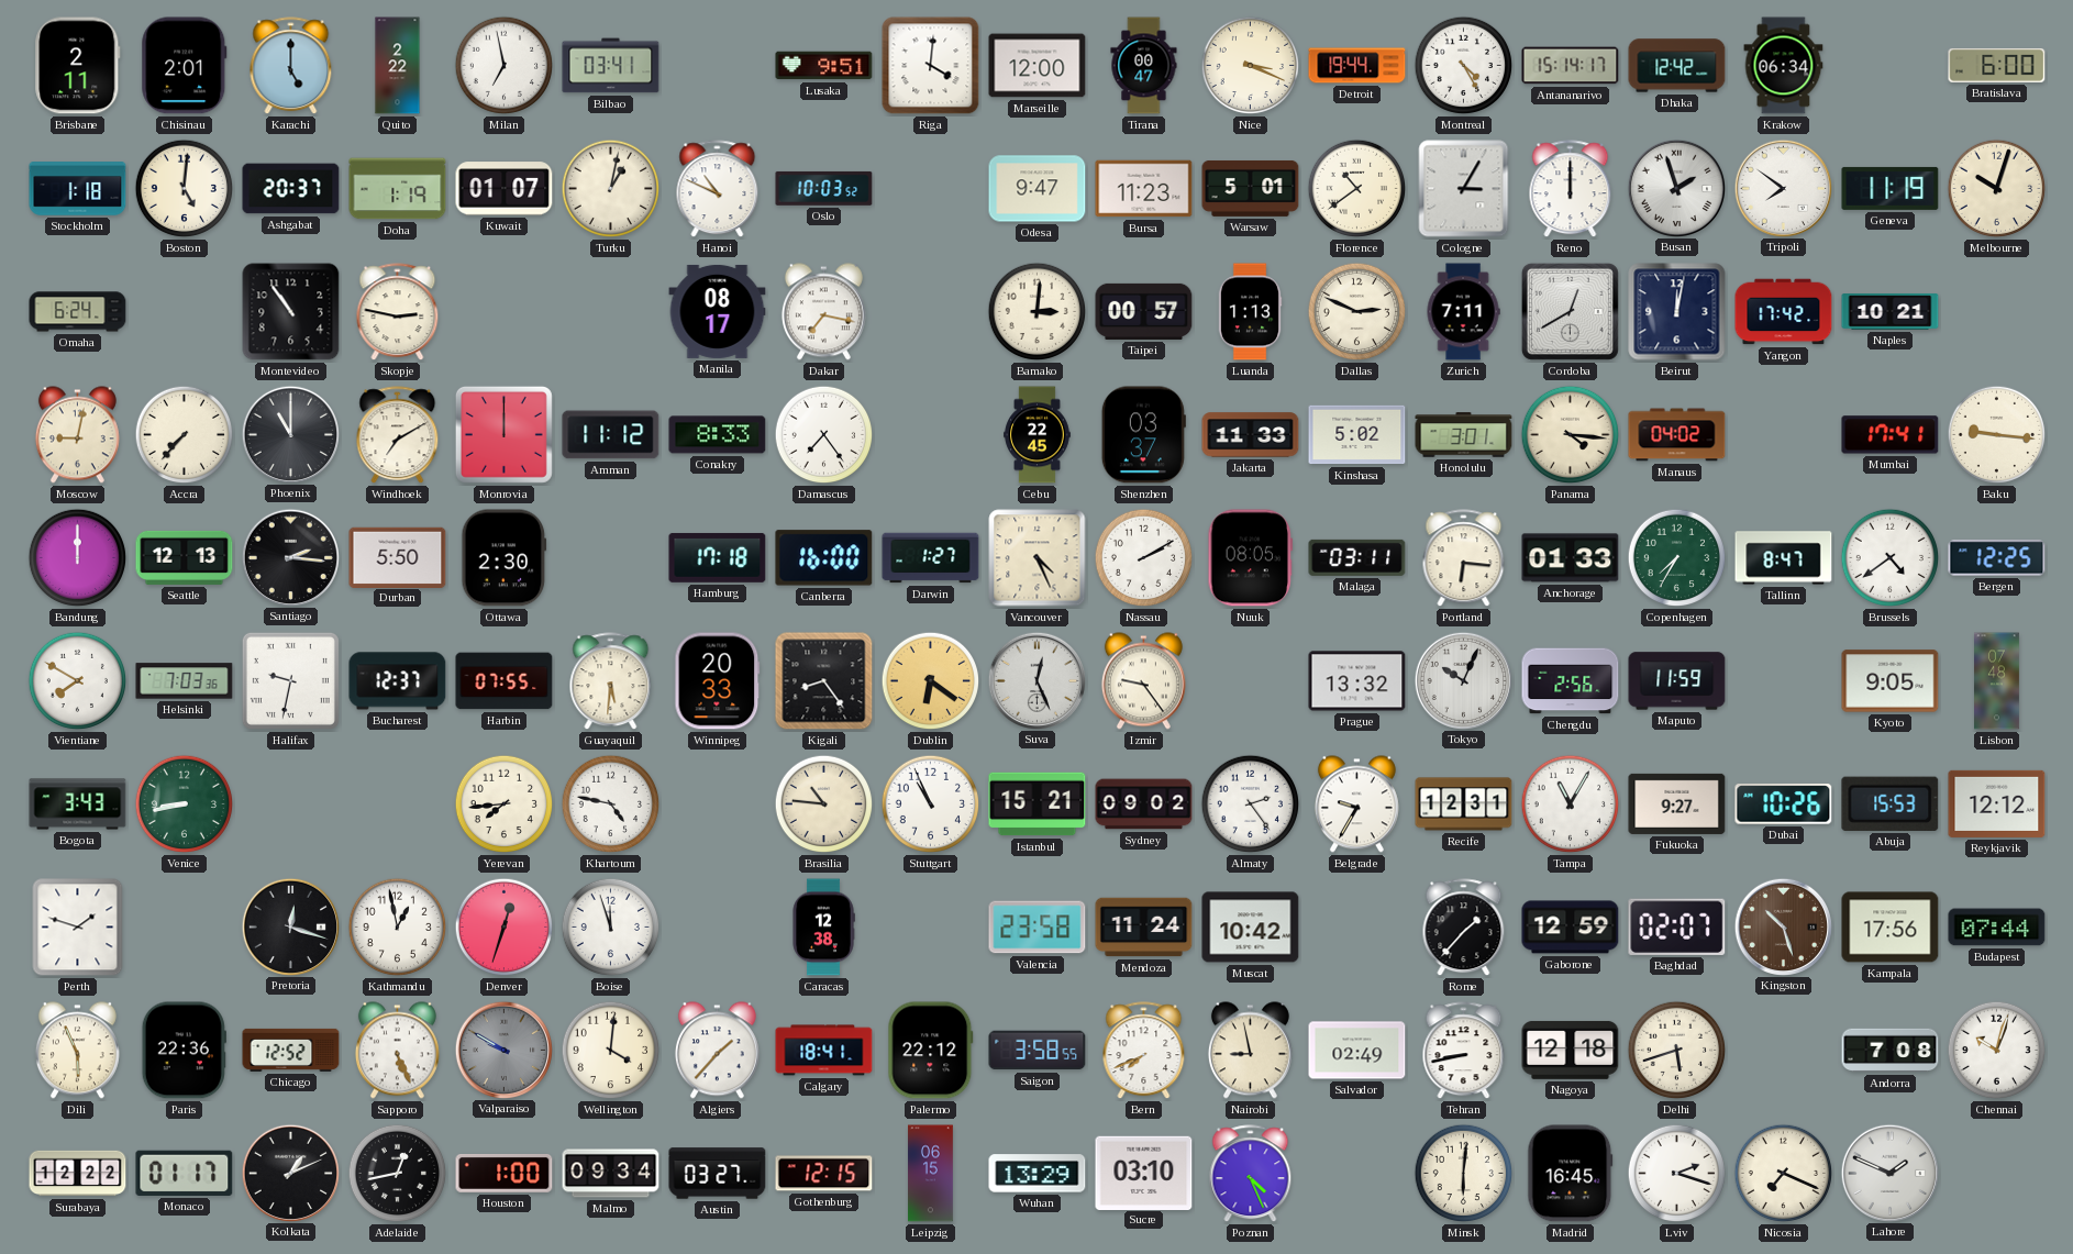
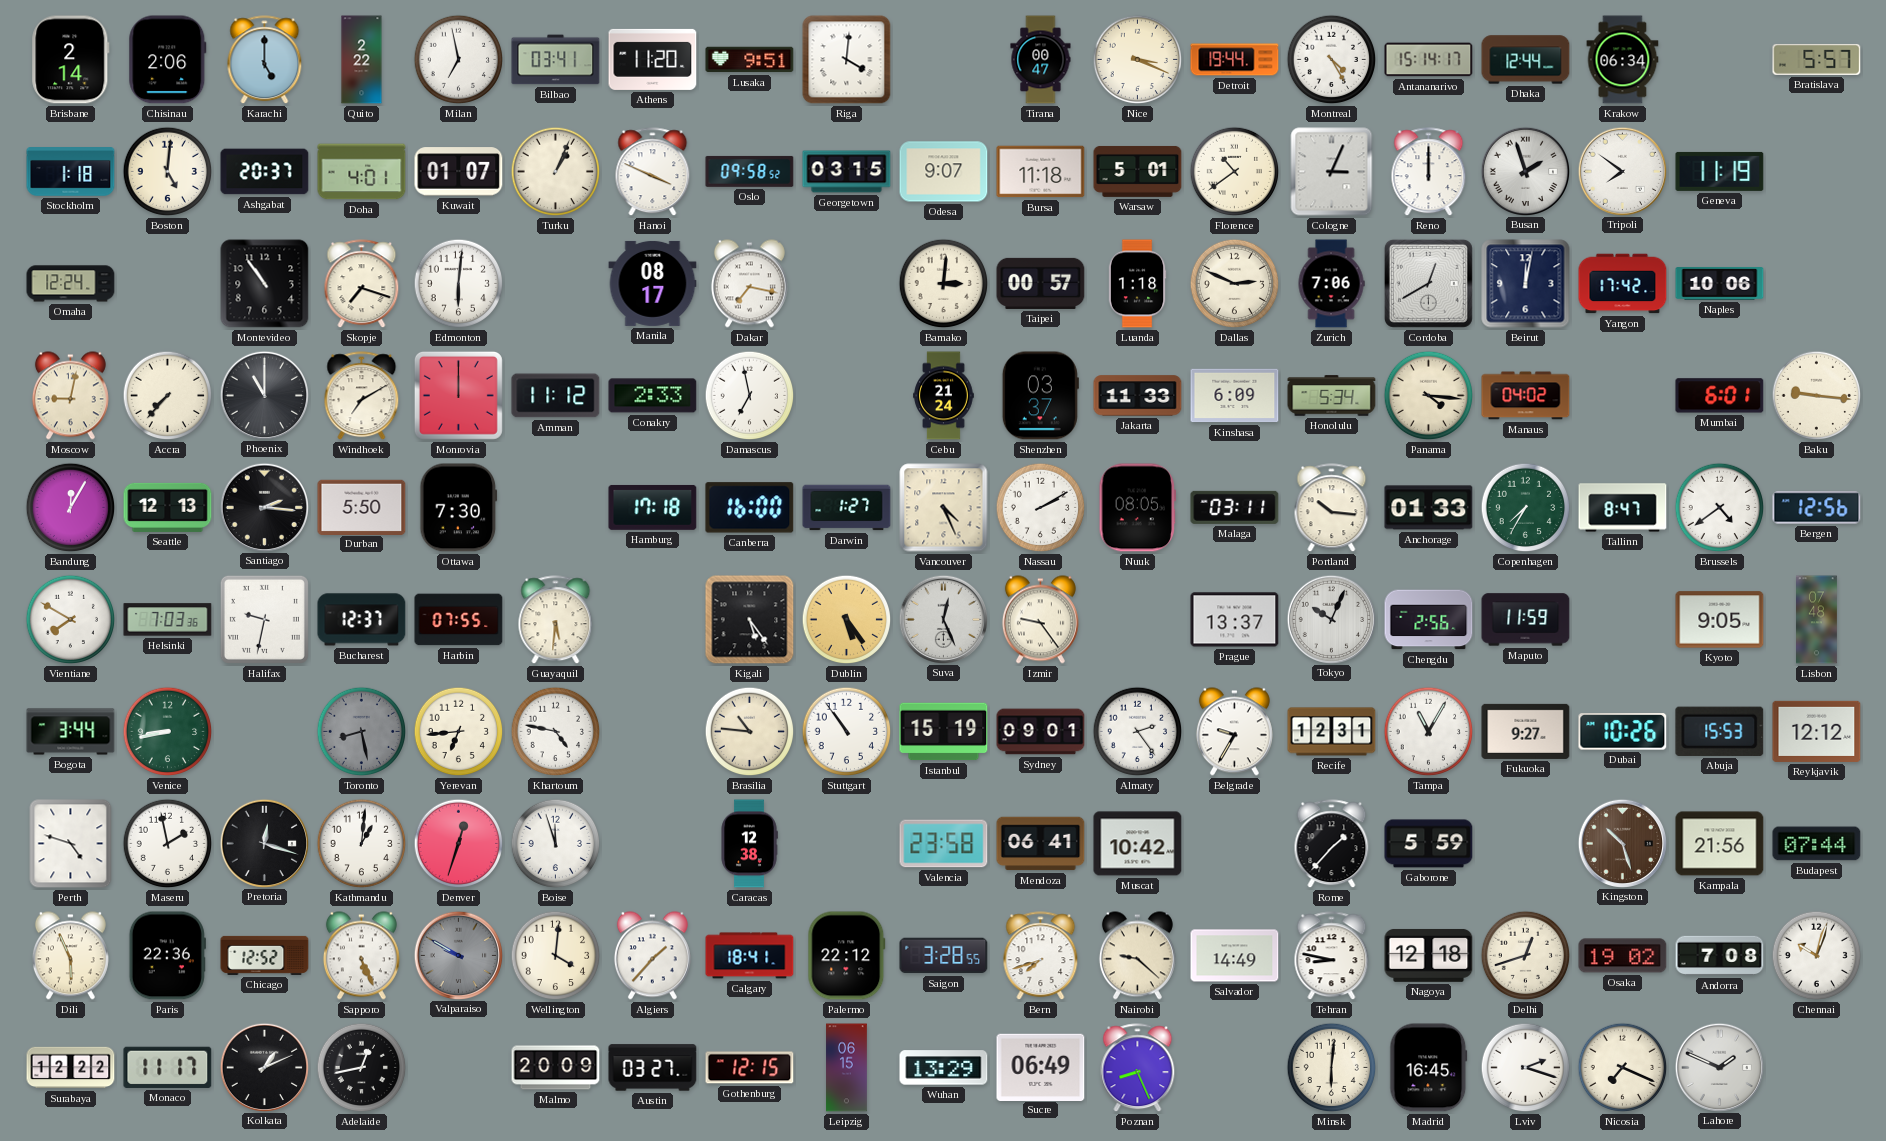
Brisbane: 2:11 -> 2:14 (71, 60)
Chisinau: 2:01 -> 2:06 (168, 60)
Athens: none -> 11:20 (653, 59)
Marseille: 12:00 -> none (1038, 66)
Dhaka: 12:42 -> 12:44 (1526, 60)
Bratislava: 6:00 -> 5:57 (1817, 59)
Doha: 1:19 -> 4:01 (362, 172)
Turku: 1:02 -> 1:04 (556, 172)
Hanoi: 10:49 -> 3:49 (653, 172)
Oslo: 10:03 -> 09:58 (750, 171)
Georgetown: none -> 03:15 (847, 172)
Odesa: 9:47 -> 9:07 (944, 172)
Bursa: 11:23 -> 11:18 (1041, 172)
Cologne: 3:05 -> 3:04 (1332, 172)
Melbourne: 10:03 -> none (1997, 189)
Omaha: 6:24 -> 12:24 (71, 284)
Skopje: 2:47 -> 7:18 (362, 284)
Edmonton: none -> 6:01 (459, 284)
Luanda: 1:13 -> 1:18 (1137, 284)
Zurich: 7:11 -> 7:06 (1331, 284)
Naples: 10:21 -> 10:06 (1720, 284)
Conakry: 8:33 -> 2:33 (653, 396)
Damascus: 7:24 -> 6:58 (750, 396)
Cebu: 22:45 -> 21:24 (944, 396)
Kinshasa: 5:02 -> 6:09 (1235, 396)
Honolulu: 3:01 -> 5:34 (1332, 396)
Mumbai: 17:41 -> 6:01 (1720, 396)
Bandung: 12:00 -> 12:05 (71, 508)
Ottawa: 2:30 -> 7:30 (459, 508)
Portland: 6:16 -> 10:16 (1332, 508)
Bergen: 12:25 -> 12:56 (1817, 508)
Winnipeg: 20:33 -> none (718, 681)
Kigali: 8:24 -> 5:24 (750, 620)
Dublin: 6:21 -> 5:24 (847, 620)
Prague: 13:32 -> 13:37 (1235, 620)
Bogota: 3:43 -> 3:44 (71, 732)
Toronto: none -> 8:28 (362, 732)
Yerevan: 7:44 -> 6:44 (459, 732)
Stuttgart: 10:56 -> 10:54 (847, 732)
Istanbul: 15:21 -> 15:19 (944, 732)
Sydney: 09:02 -> 09:01 (1041, 732)
Perth: 1:48 -> 4:48 (71, 844)
Maseru: none -> 1:58 (168, 844)
Kathmandu: 12:58 -> 1:01 (362, 844)
Mendoza: 11:24 -> 06:41 (1041, 844)
Gaborone: 12:59 -> 5:59 (1429, 844)
Baghdad: 02:07 -> none (1677, 926)
Kampala: 17:56 -> 21:56 (1720, 844)
Saigon: 3:58 -> 3:28 (944, 956)
Bern: 7:41 -> 7:42 (1041, 956)
Nairobi: 8:58 -> 9:22 (1137, 956)
Salvador: 02:49 -> 14:49 (1235, 956)
Tehran: 8:43 -> 8:47 (1332, 956)
Delhi: 5:42 -> 12:42 (1526, 956)
Osaka: none -> 19:02 (1623, 956)
Monaco: 01:17 -> 11:17 (168, 1067)
Houston: 1:00 -> none (505, 1174)
Malmo: 09:34 -> 20:09 (556, 1068)
Sucre: 03:10 -> 06:49 (1041, 1067)
Poznan: 4:26 -> 8:26 (1138, 1068)
